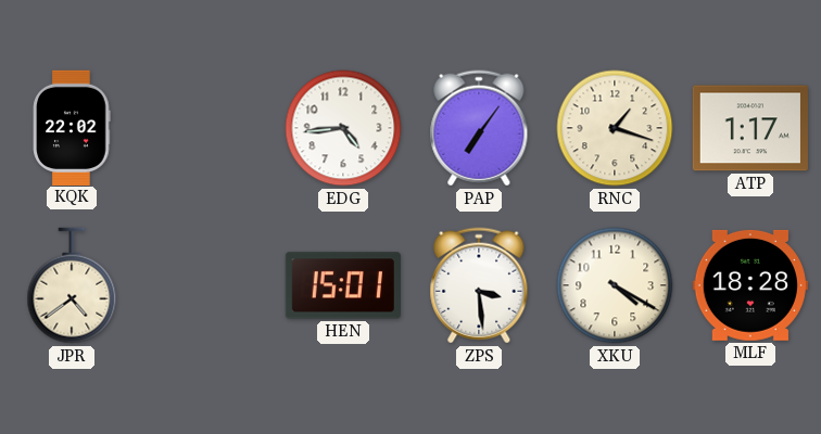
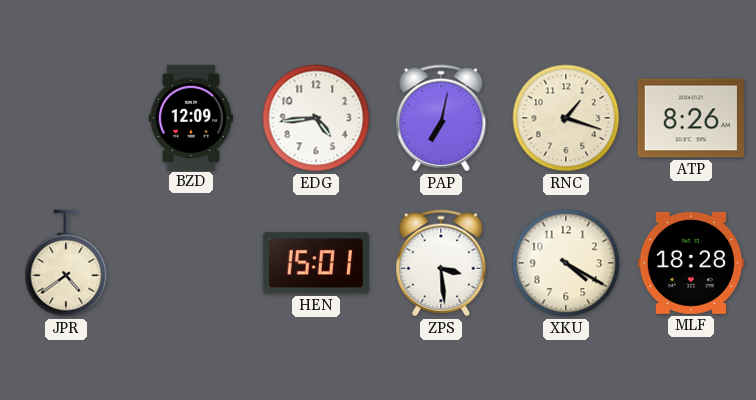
KQK: 22:02 -> none (72, 127)
BZD: none -> 12:09 (191, 117)
PAP: 7:06 -> 7:02 (441, 118)
ATP: 1:17 -> 8:26 (691, 118)
